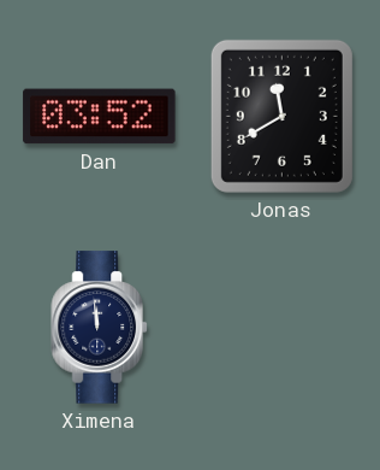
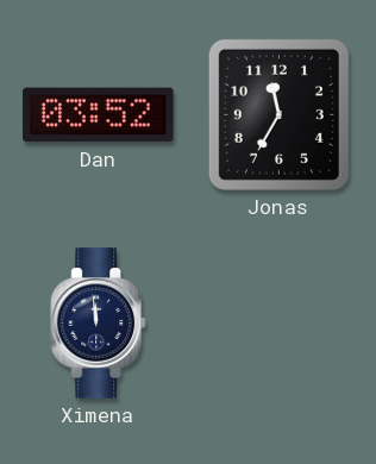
Jonas: 11:40 -> 11:35 (278, 114)
